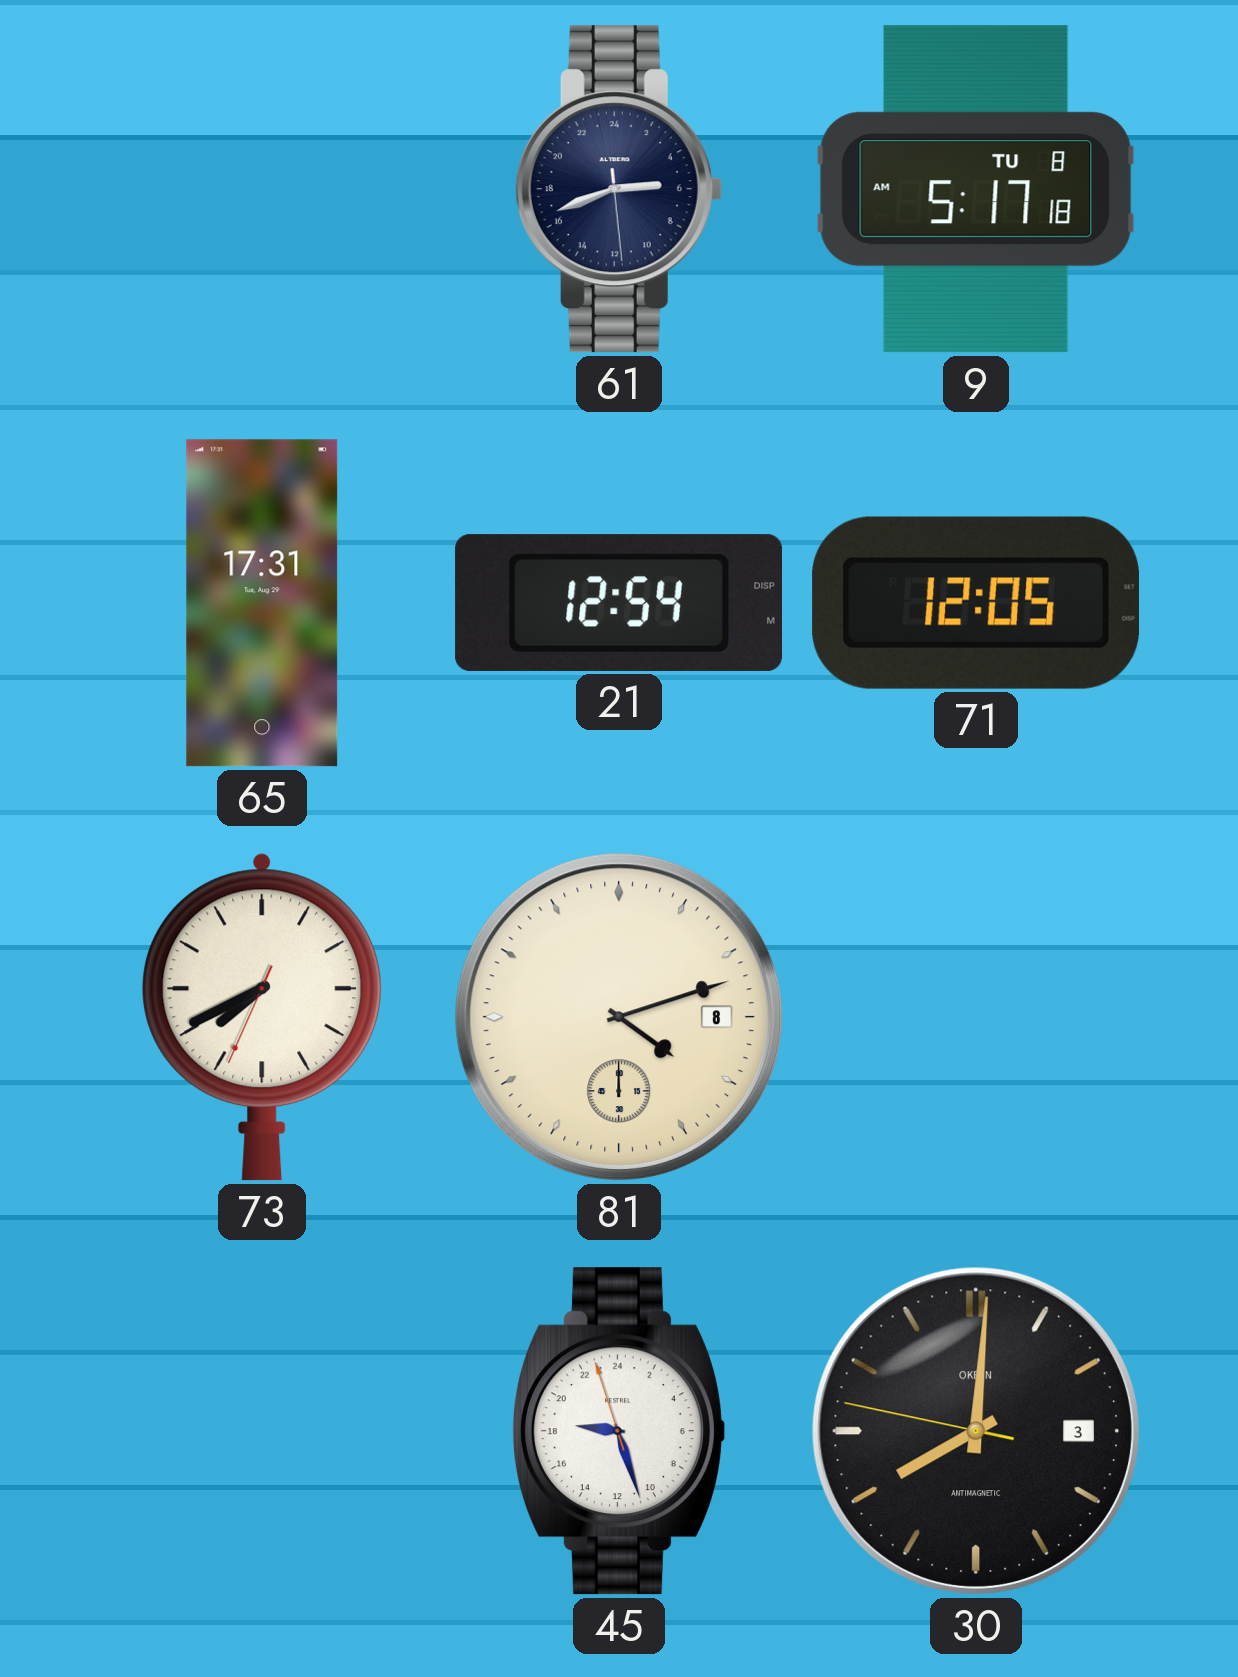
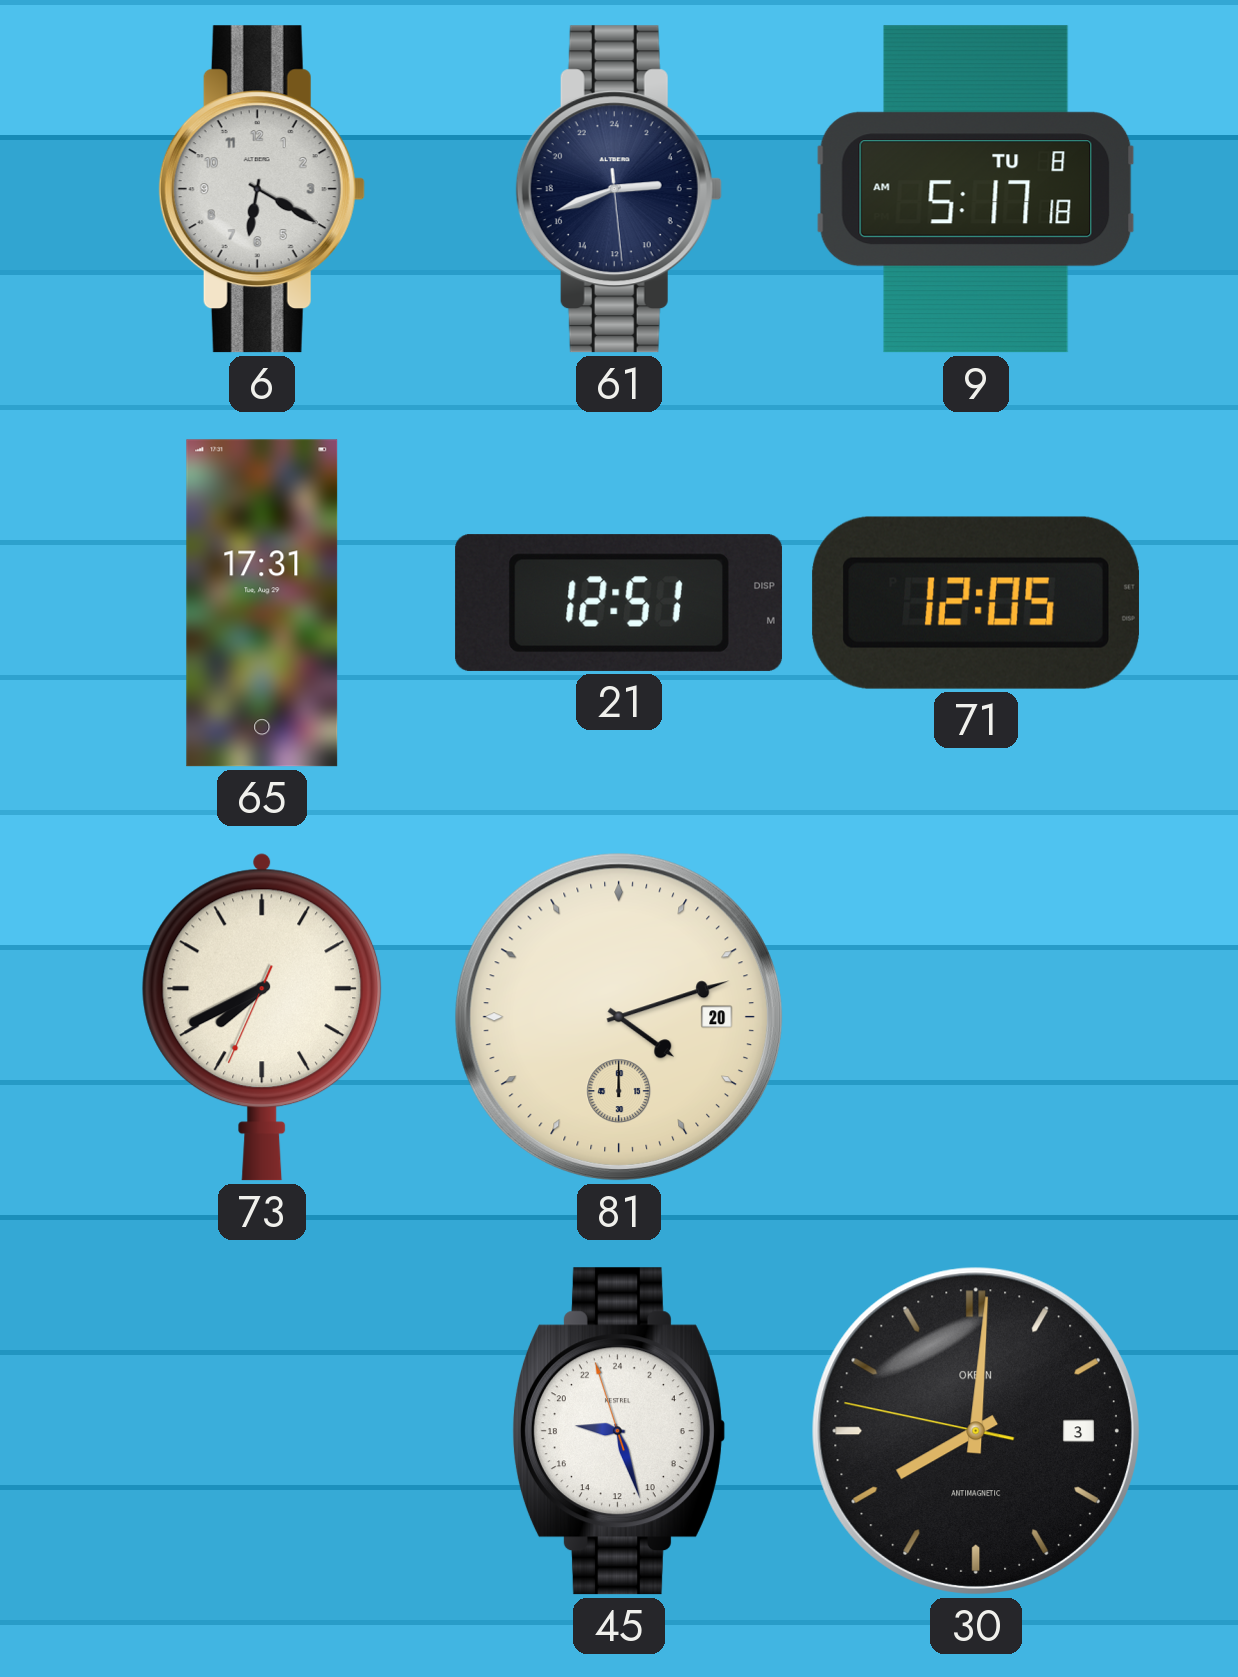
6: none -> 6:20 (262, 189)
21: 12:54 -> 12:51 (619, 603)
81 date: 8 -> 20 (619, 1017)
